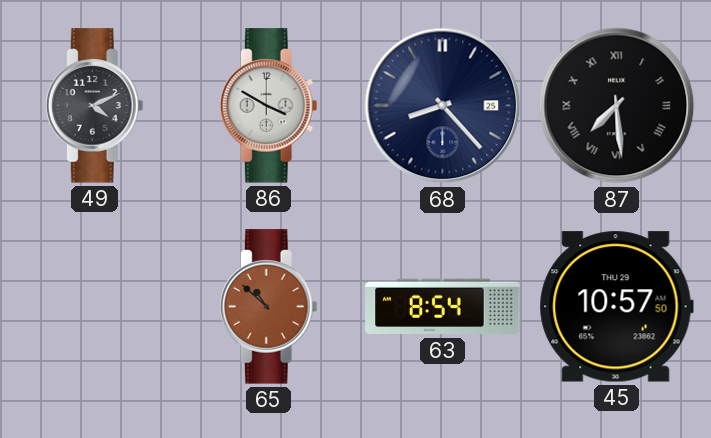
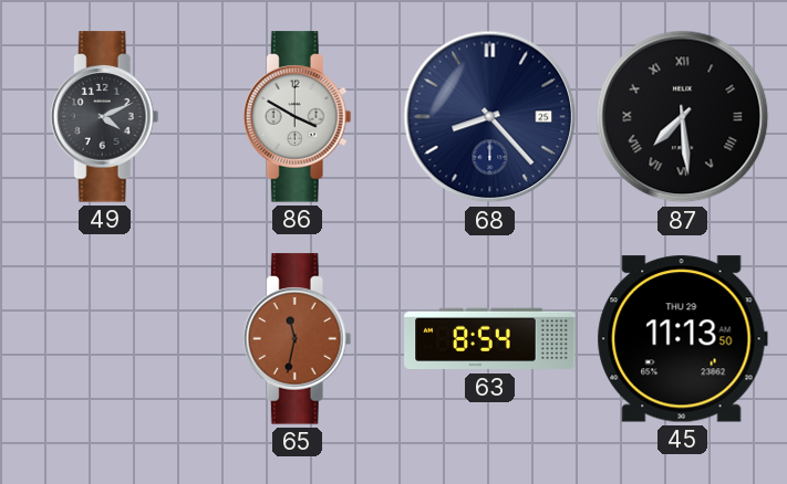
65: 10:52 -> 11:32 (297, 339)
45: 10:57 -> 11:13 (682, 339)
